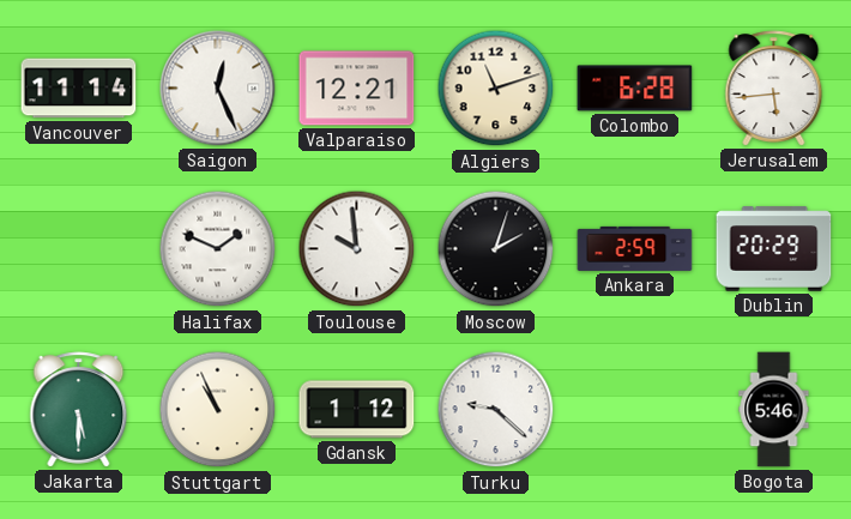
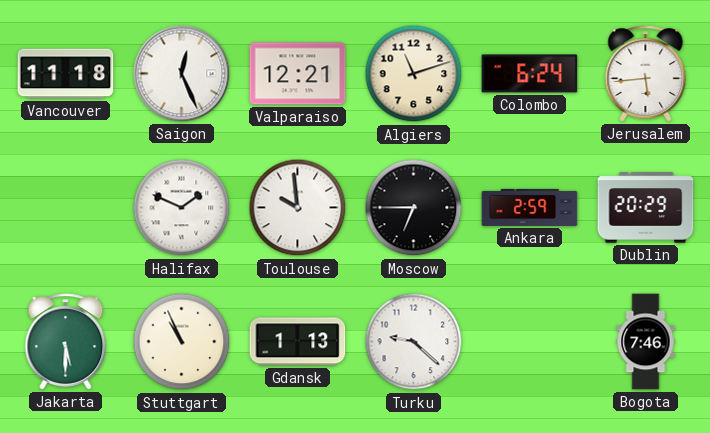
Vancouver: 11:14 -> 11:18 (66, 74)
Colombo: 6:28 -> 6:24 (530, 74)
Moscow: 2:03 -> 6:45 (414, 208)
Gdansk: 1:12 -> 1:13 (298, 342)
Bogota: 5:46 -> 7:46 (646, 342)
